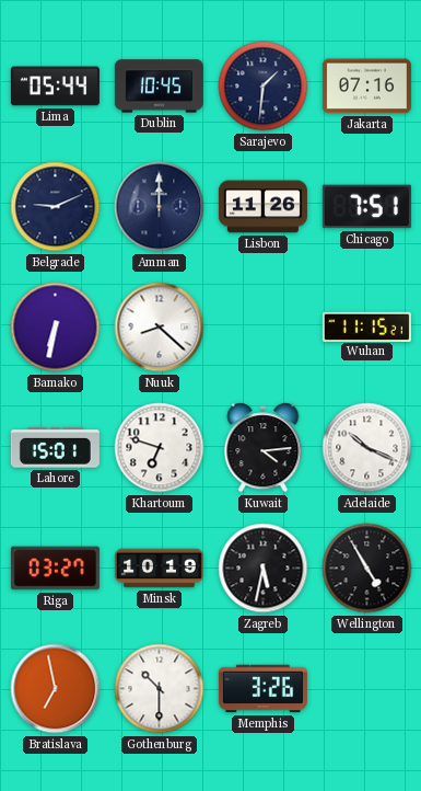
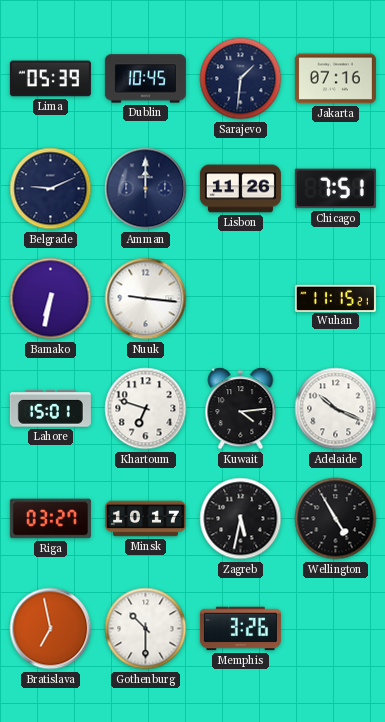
Lima: 05:44 -> 05:39 (50, 79)
Nuuk: 8:22 -> 9:16 (146, 299)
Minsk: 10:19 -> 10:17 (145, 519)
